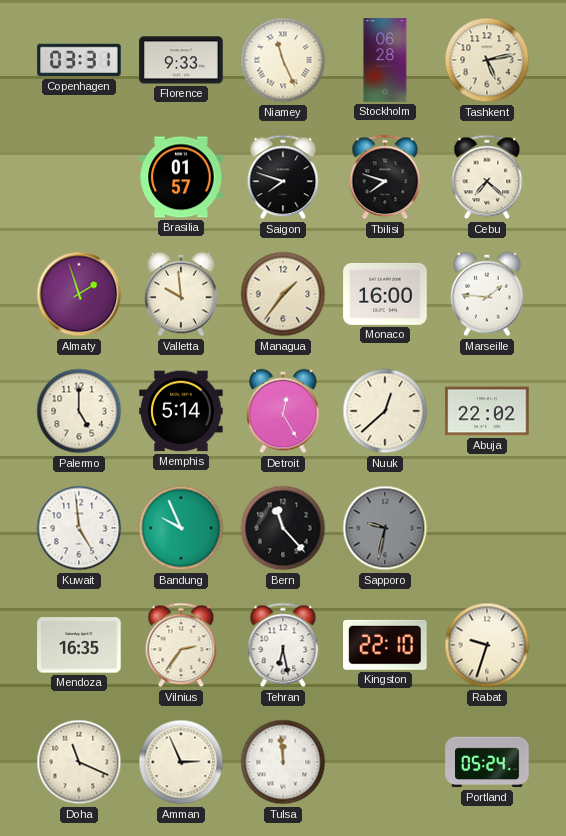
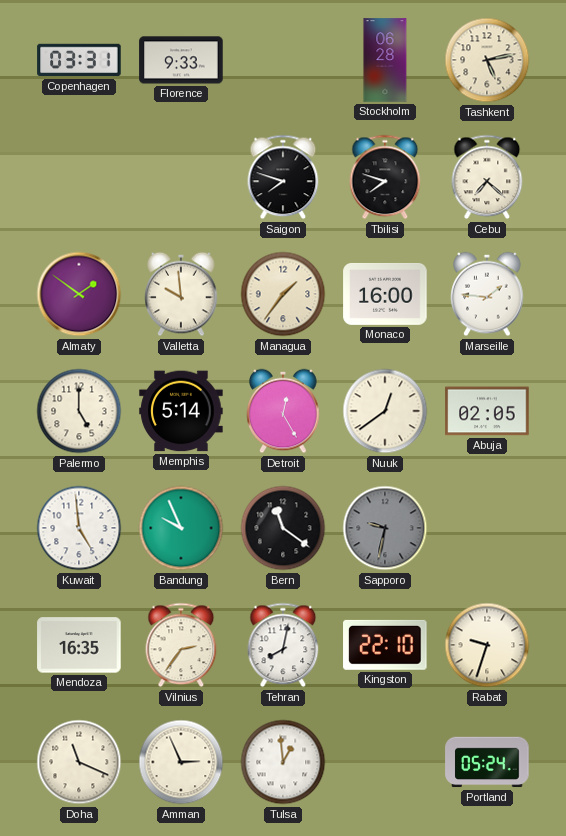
Niamey: 11:26 -> none (283, 60)
Brasilia: 01:57 -> none (181, 177)
Almaty: 1:57 -> 1:51 (79, 294)
Nuuk: 12:38 -> 12:39 (385, 411)
Abuja: 22:02 -> 02:05 (487, 411)
Bern: 11:23 -> 11:21 (283, 528)
Tehran: 6:28 -> 8:02 (283, 645)
Tulsa: 11:59 -> 12:59 (283, 762)
